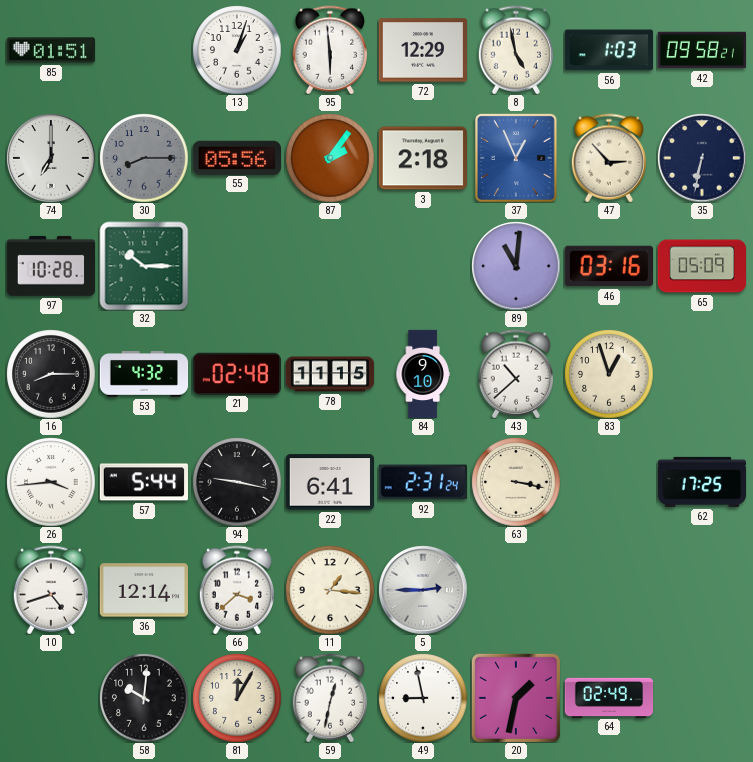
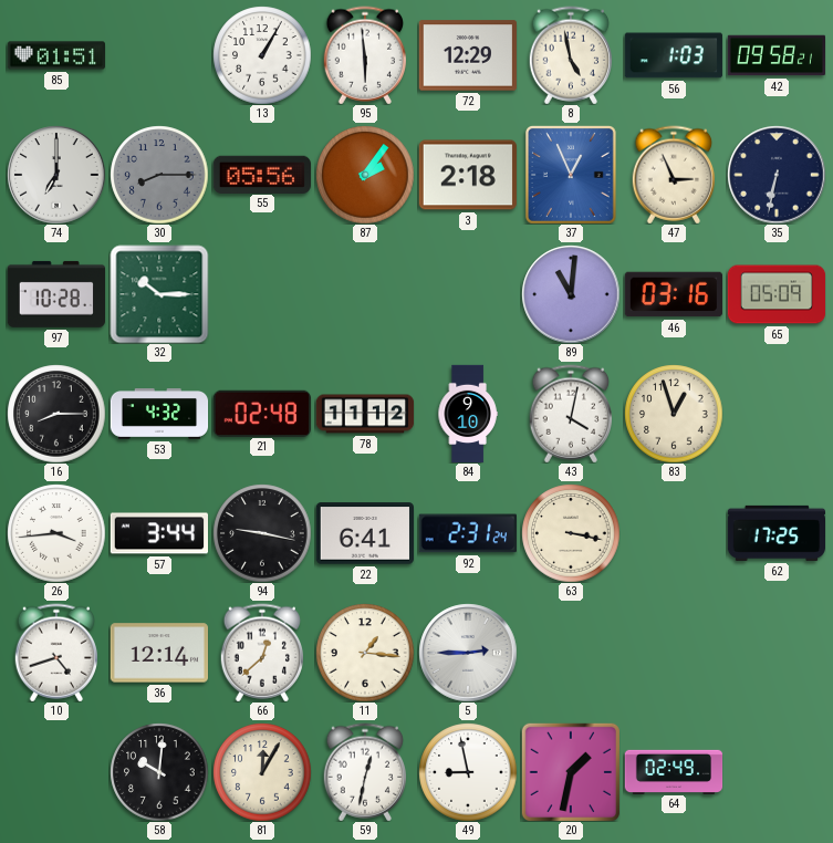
13: 1:03 -> 1:05 (262, 55)
47: 2:53 -> 2:56 (673, 175)
78: 11:15 -> 11:12 (365, 414)
43: 10:38 -> 4:02 (570, 414)
57: 5:44 -> 3:44 (158, 533)
66: 3:38 -> 12:38 (261, 653)
